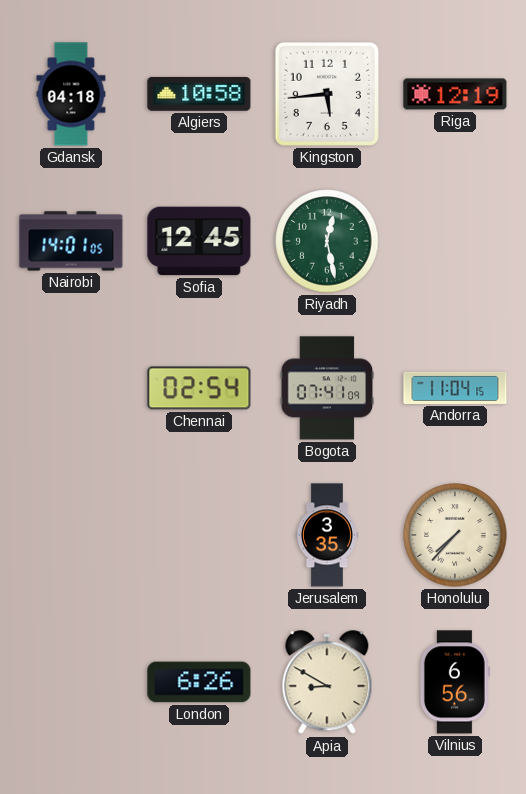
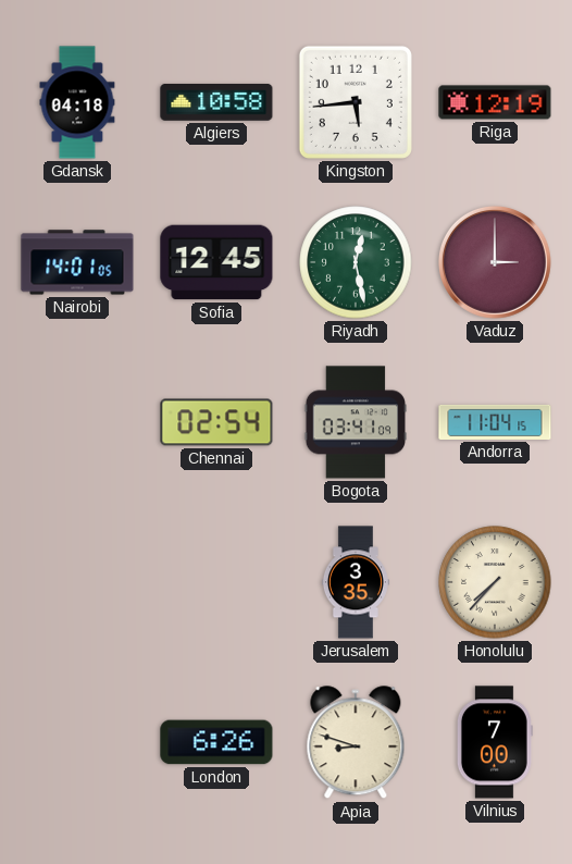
Vaduz: none -> 3:00 (495, 262)
Bogota: 07:41 -> 03:41 (356, 422)
Apia: 8:50 -> 8:48 (356, 743)
Vilnius: 6:56 -> 7:00 (495, 742)
